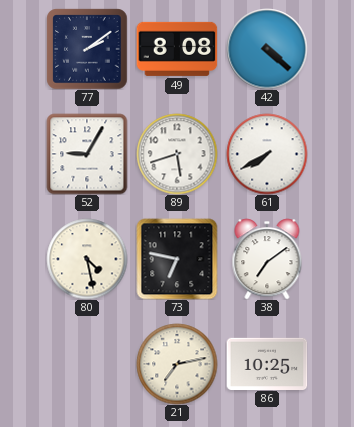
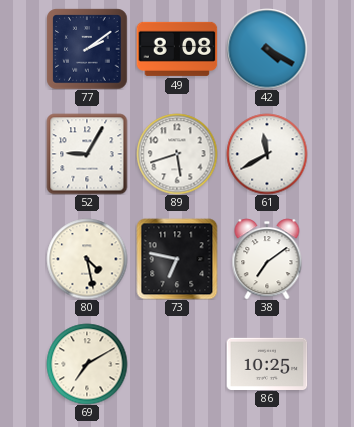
42: 4:22 -> 4:20 (267, 49)
61: 7:40 -> 11:40 (267, 154)
69: none -> 7:10 (87, 364)
21: 7:13 -> none (177, 364)
